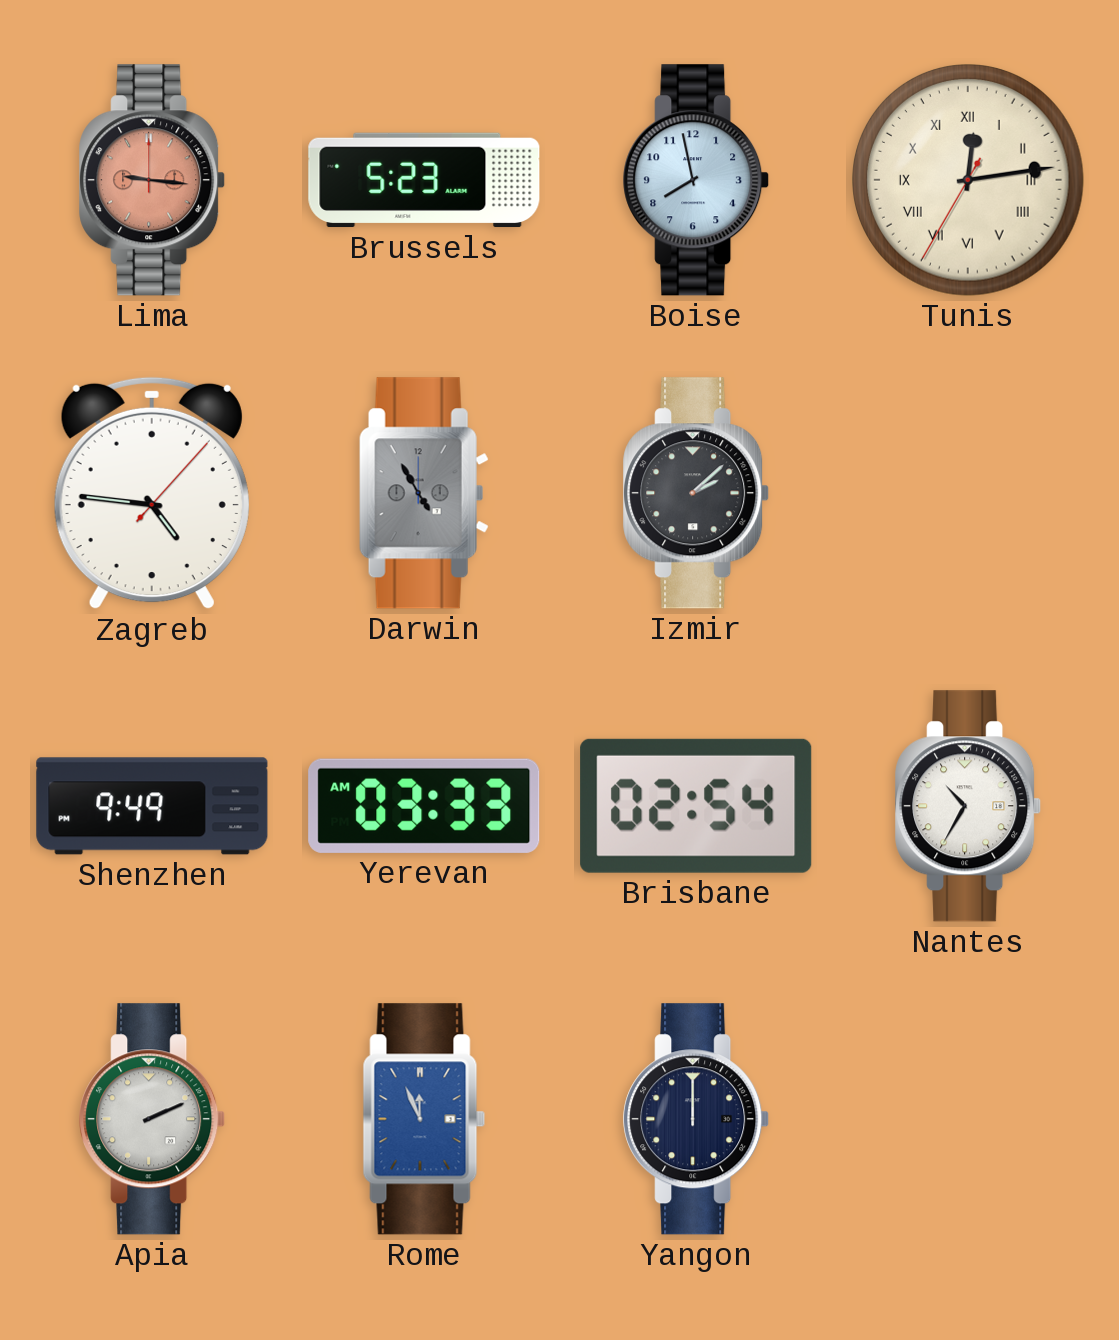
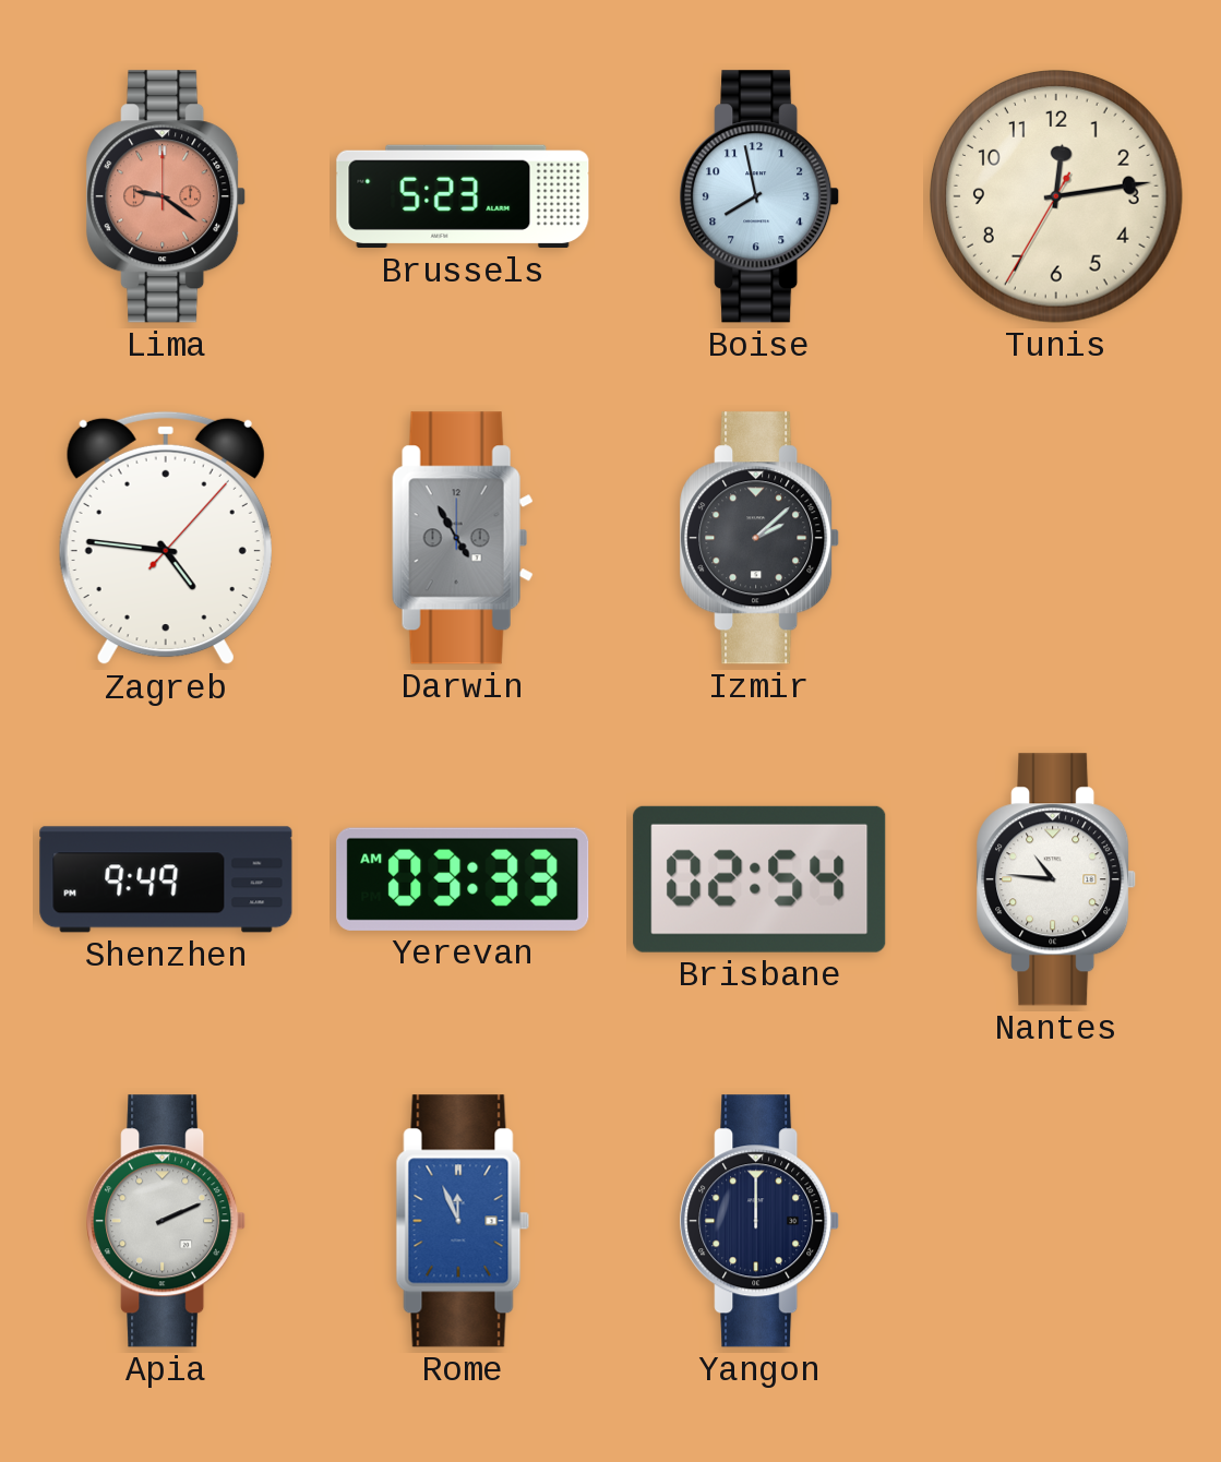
Lima: 9:16 -> 9:21 (167, 196)
Tunis numerals: Roman -> Arabic (1057, 197)
Nantes: 10:35 -> 10:46 (1057, 879)
